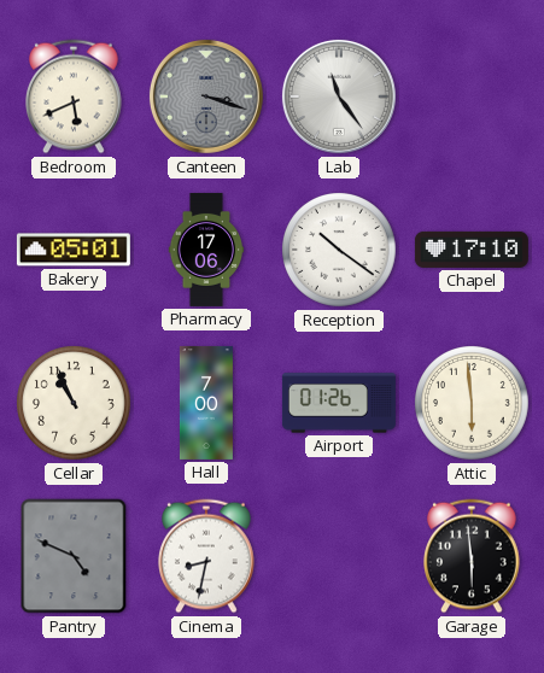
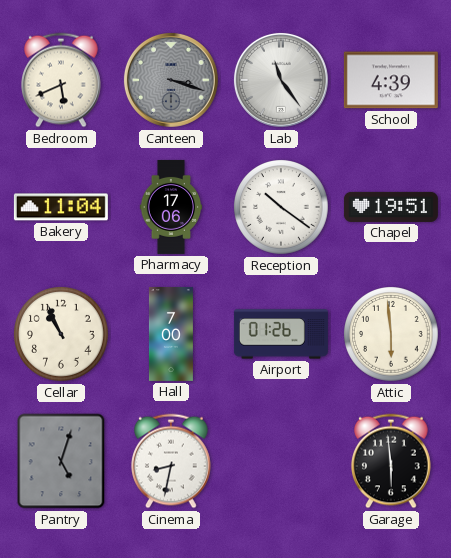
School: none -> 4:39 (391, 80)
Bakery: 05:01 -> 11:04 (61, 207)
Chapel: 17:10 -> 19:51 (391, 207)
Pantry: 4:49 -> 5:03 (61, 461)
